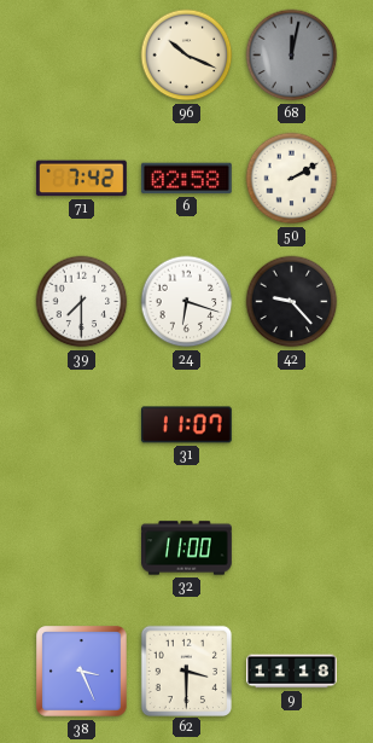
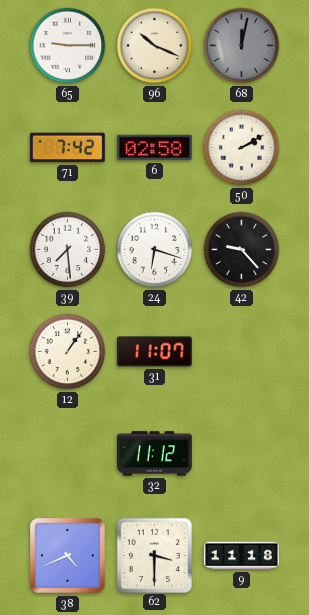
65: none -> 9:15 (68, 46)
39: 7:30 -> 7:29 (68, 250)
12: none -> 1:06 (68, 352)
32: 11:00 -> 11:12 (155, 454)
38: 3:26 -> 4:41 (68, 556)
